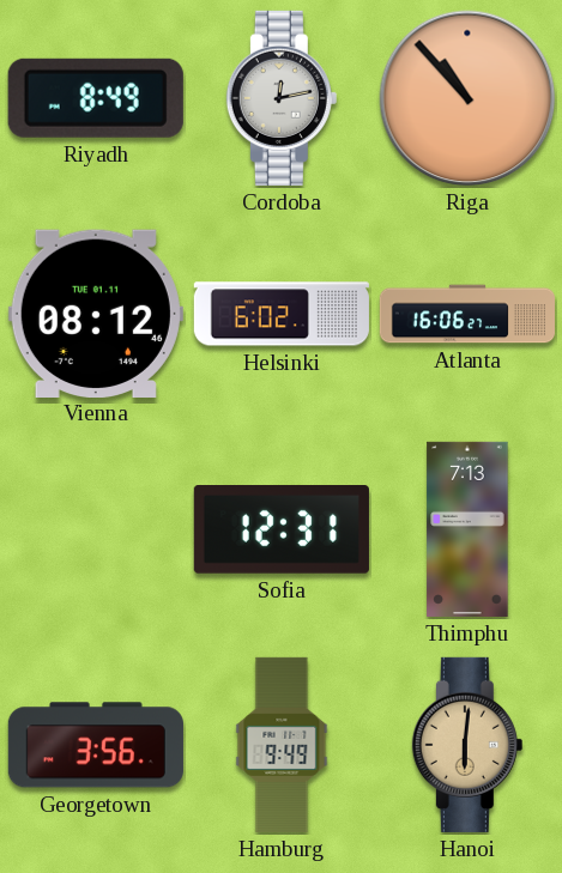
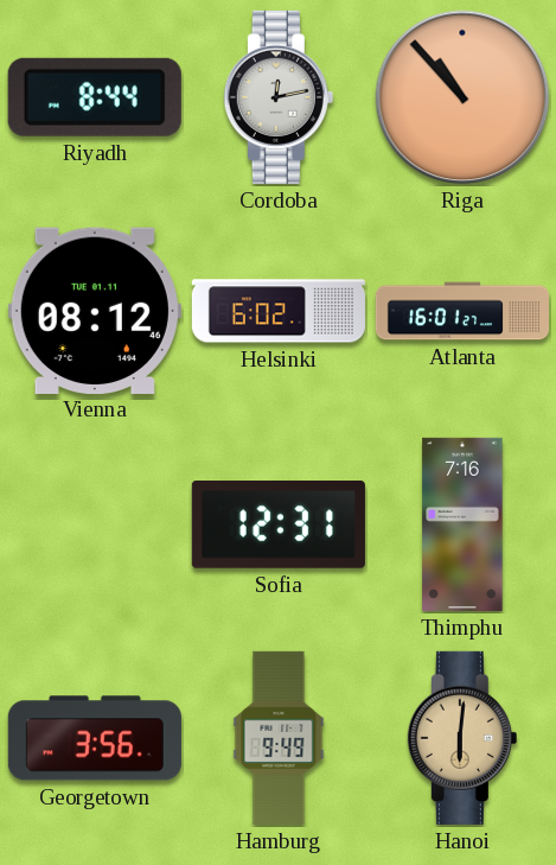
Riyadh: 8:49 -> 8:44 (95, 97)
Atlanta: 16:06 -> 16:01 (461, 311)
Thimphu: 7:13 -> 7:16 (462, 524)
